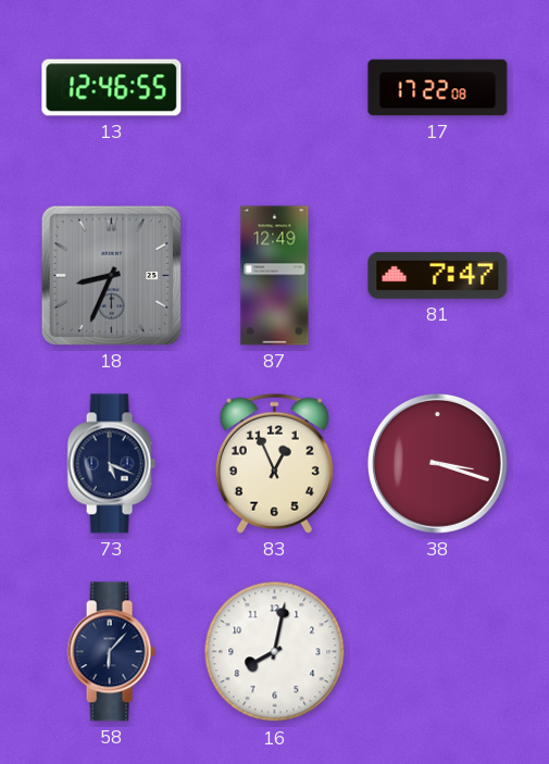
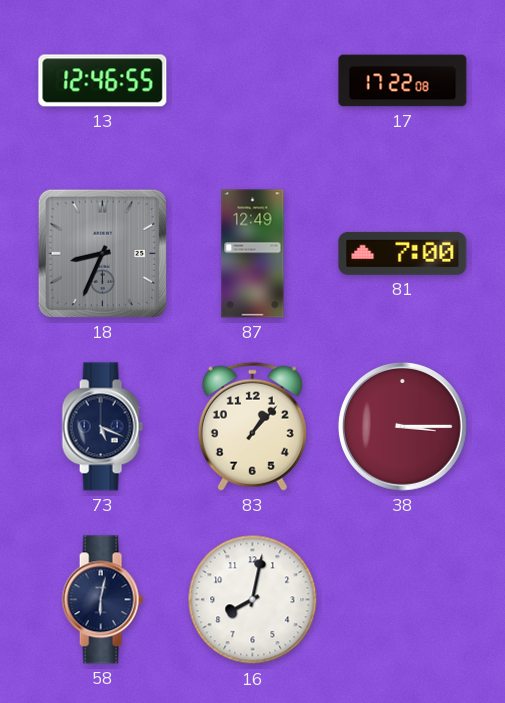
81: 7:47 -> 7:00 (403, 253)
83: 12:56 -> 1:07 (252, 426)
38: 3:18 -> 3:15 (402, 426)
58: 6:07 -> 6:02 (102, 600)
